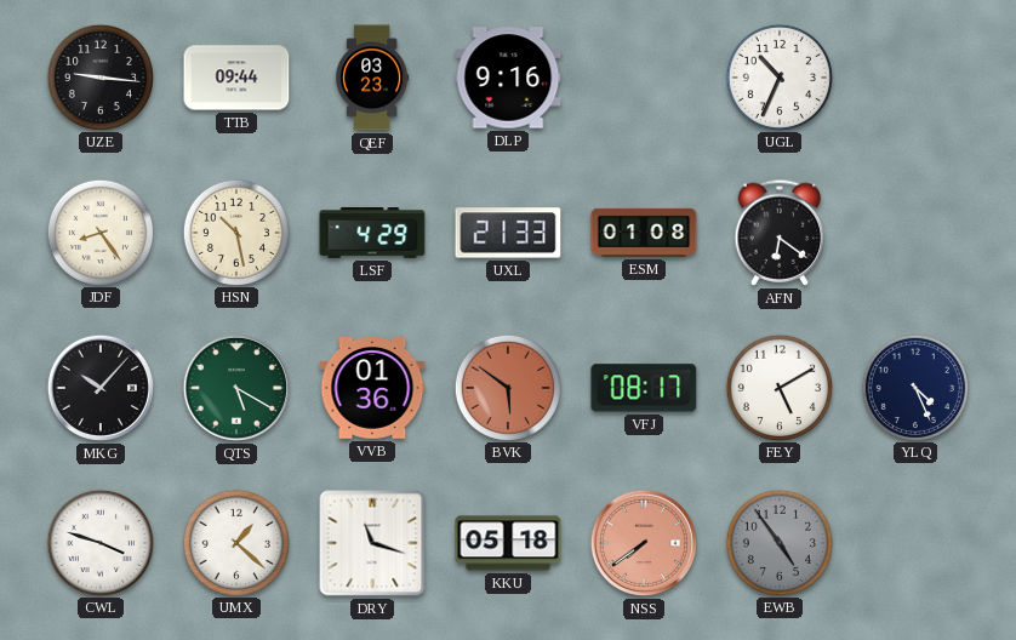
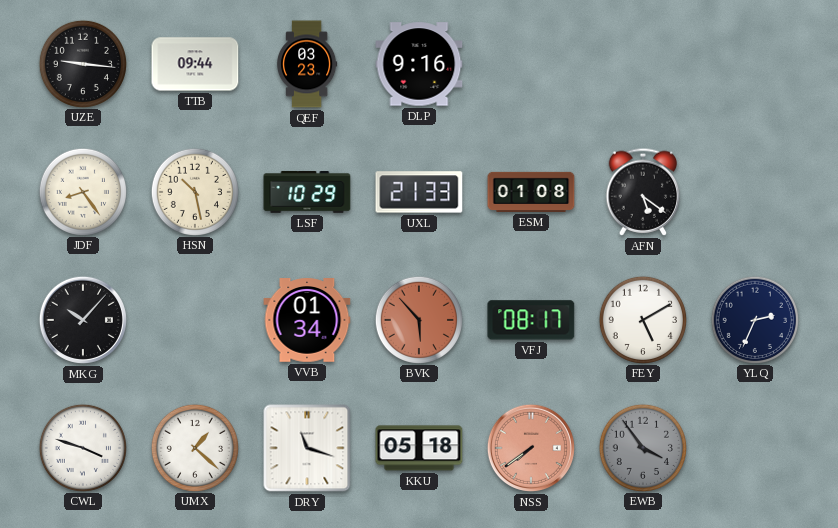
UGL: 10:34 -> none (778, 76)
LSF: 4:29 -> 10:29 (307, 193)
AFN: 6:21 -> 5:21 (643, 192)
QTS: 5:20 -> none (236, 388)
VVB: 01:36 -> 01:34 (307, 320)
BVK: 5:51 -> 5:53 (418, 319)
YLQ: 4:26 -> 2:34 (754, 319)
EWB: 4:54 -> 3:54 (642, 447)
